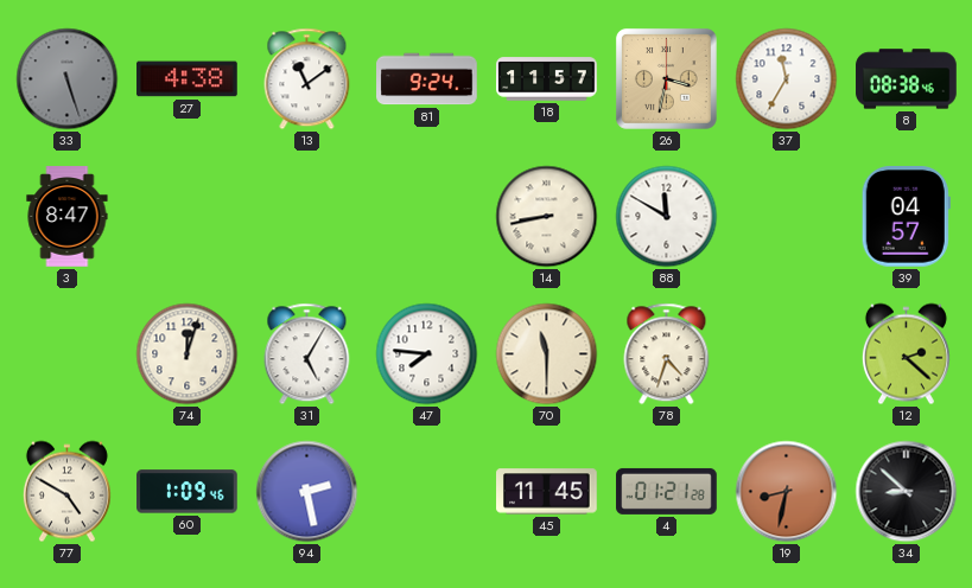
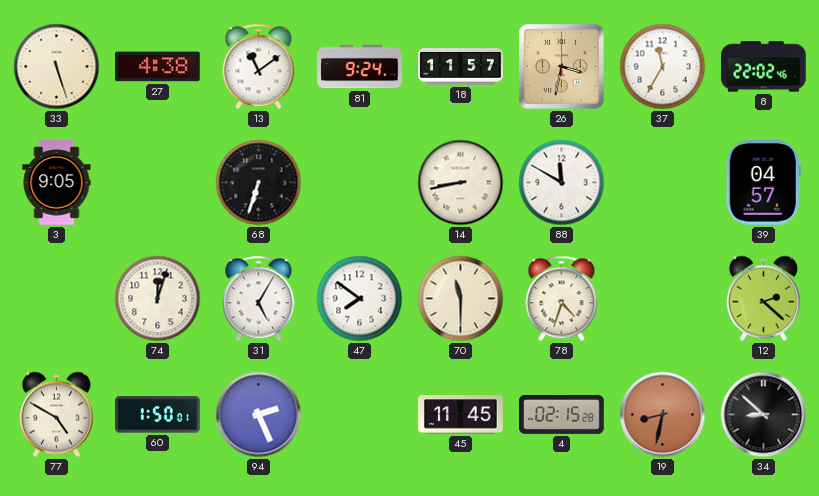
33 dial: grey -> cream (57, 67)
8: 08:38 -> 22:02 (764, 67)
3: 8:47 -> 9:05 (57, 183)
68: none -> 6:33 (259, 183)
47: 7:46 -> 7:51 (360, 299)
60: 1:09 -> 1:50 (158, 415)
94: 2:28 -> 2:26 (259, 415)
4: 01:21 -> 02:15 (562, 414)
